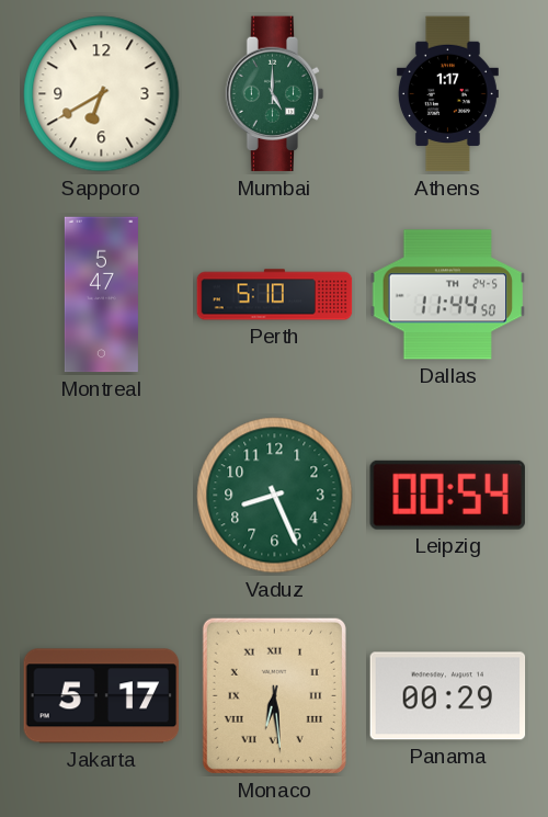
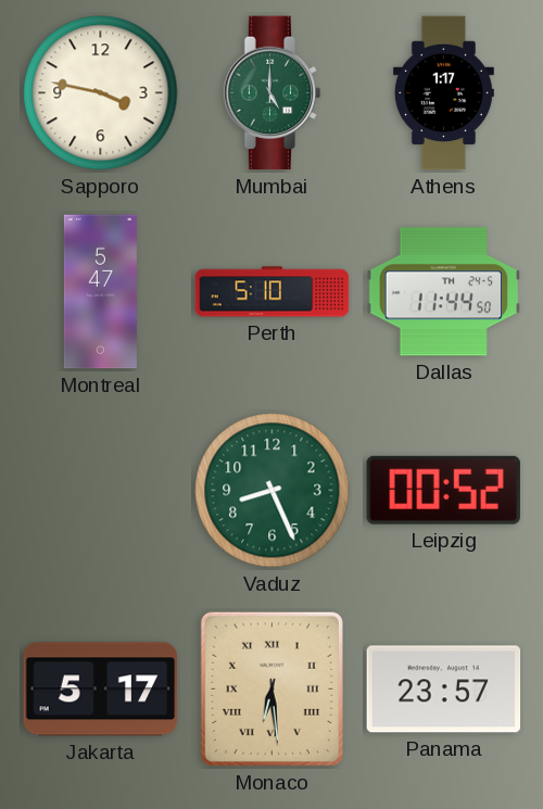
Sapporo: 6:40 -> 3:47 (101, 93)
Leipzig: 00:54 -> 00:52 (443, 490)
Panama: 00:29 -> 23:57 (444, 690)
